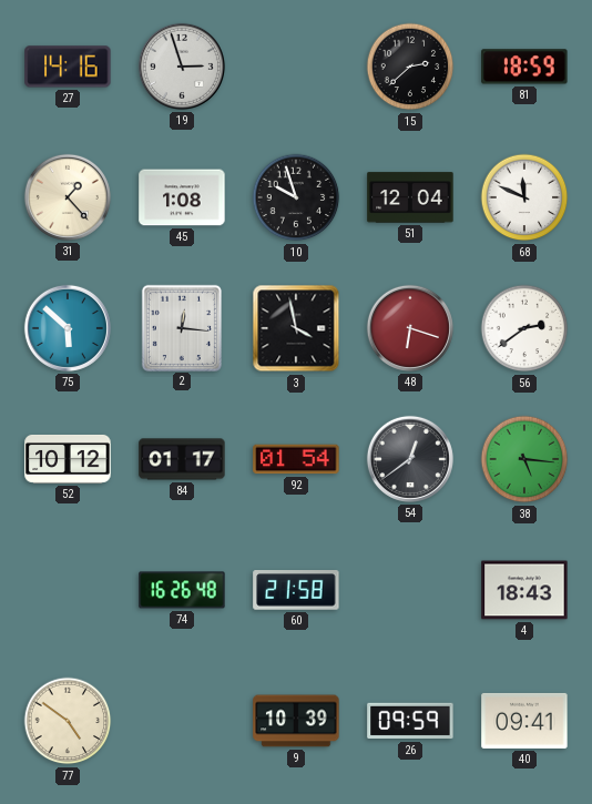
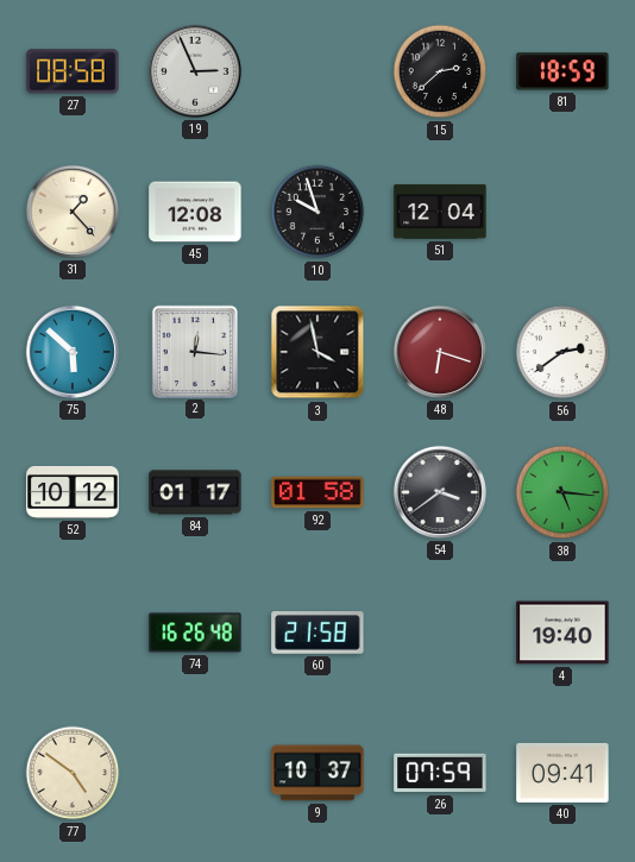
27: 14:16 -> 08:58 (73, 71)
19: 2:57 -> 2:56 (195, 71)
45: 1:08 -> 12:08 (195, 212)
68: 11:49 -> none (524, 197)
92: 01:54 -> 01:58 (317, 492)
54: 12:39 -> 3:39 (440, 492)
4: 18:43 -> 19:40 (562, 633)
9: 10:39 -> 10:37 (317, 773)
26: 09:59 -> 07:59 (440, 773)
